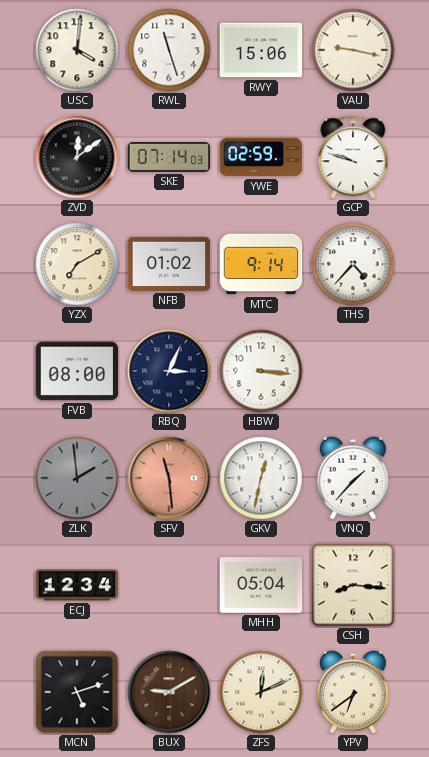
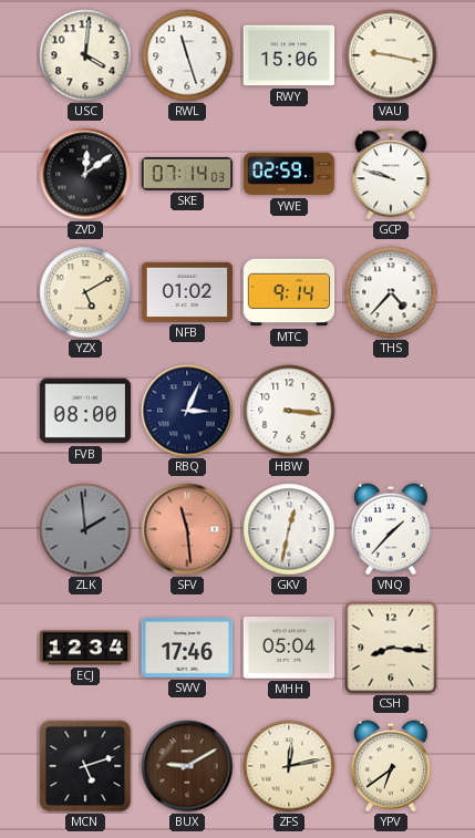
YZX: 7:10 -> 5:10 (85, 292)
SWV: none -> 17:46 (187, 648)
ZFS: 12:11 -> 12:13 (289, 766)
